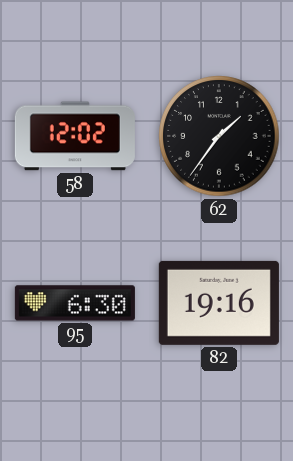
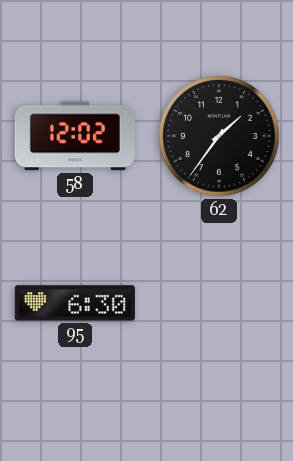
82: 19:16 -> none (219, 303)
